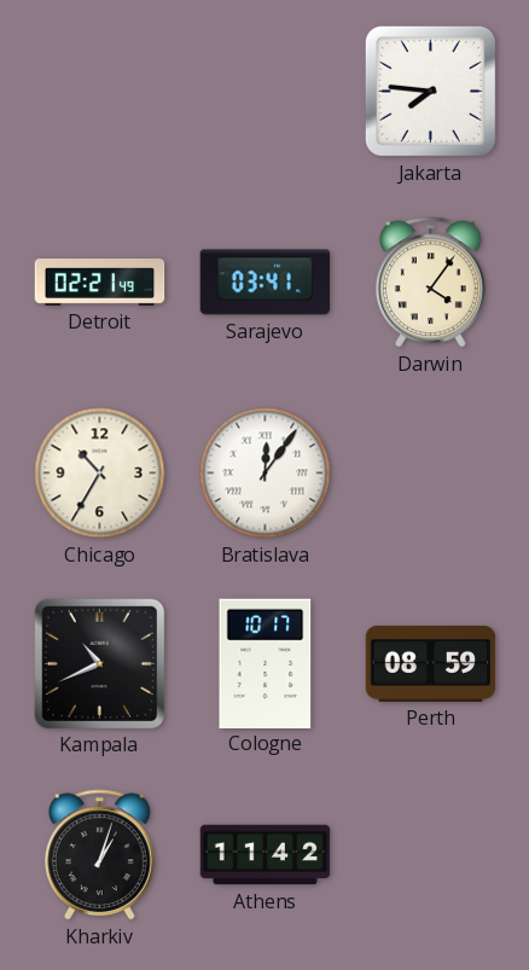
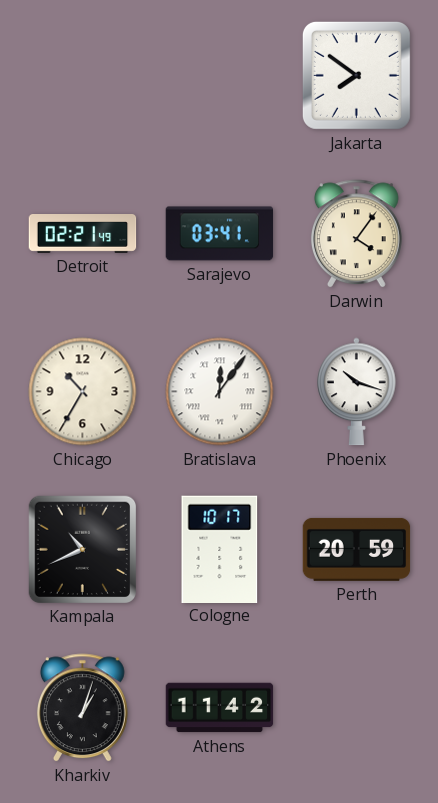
Jakarta: 7:46 -> 7:51 (356, 75)
Phoenix: none -> 10:18 (357, 392)
Perth: 08:59 -> 20:59 (357, 549)
